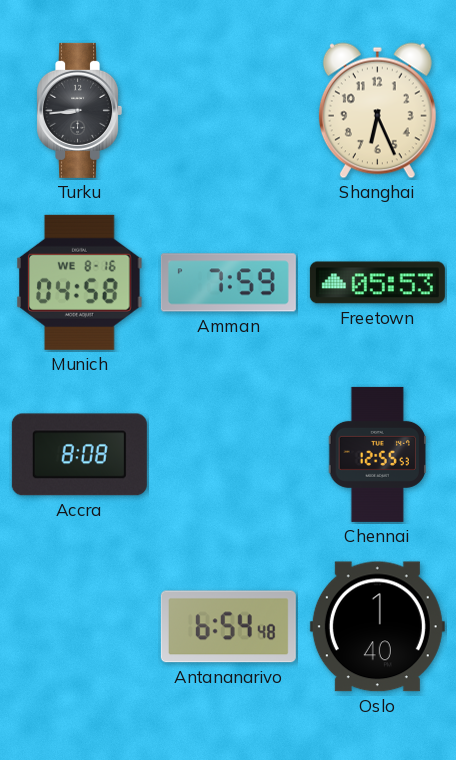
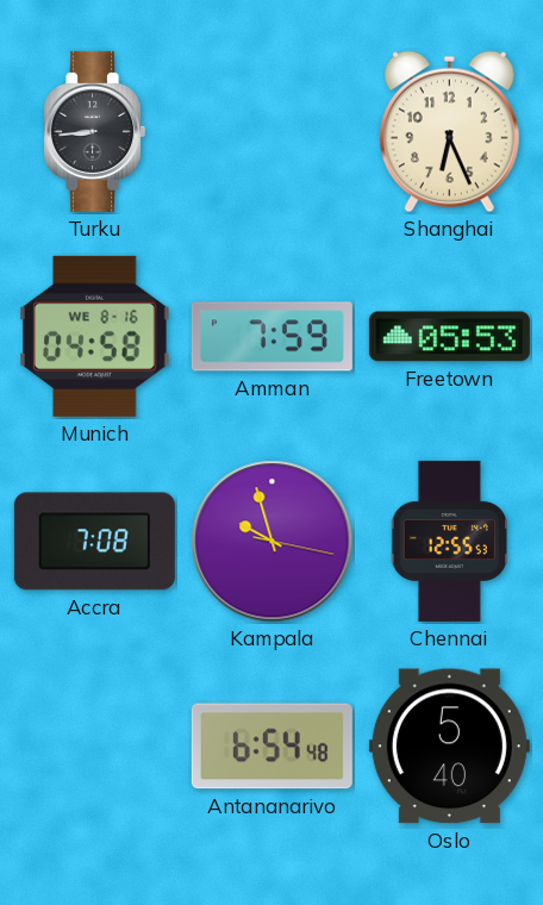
Accra: 8:08 -> 7:08 (94, 542)
Kampala: none -> 9:57 (273, 542)
Oslo: 1:40 -> 5:40 (449, 747)
